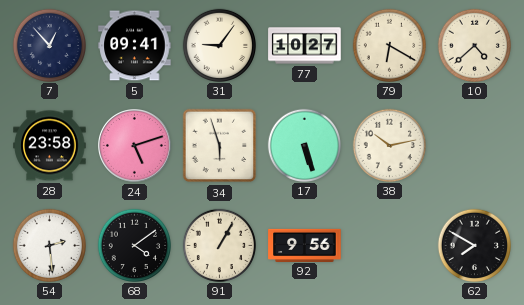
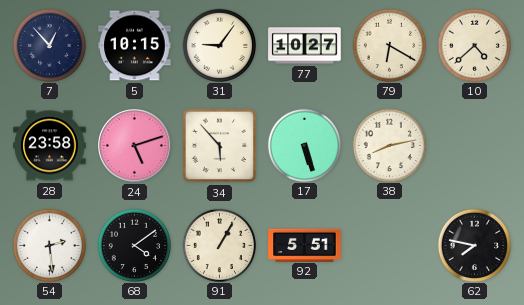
5: 09:41 -> 10:15 (135, 46)
34: 5:57 -> 5:53 (220, 146)
38: 10:13 -> 8:13 (389, 145)
92: 9:56 -> 5:51 (305, 245)
62: 7:50 -> 7:47 (474, 245)
